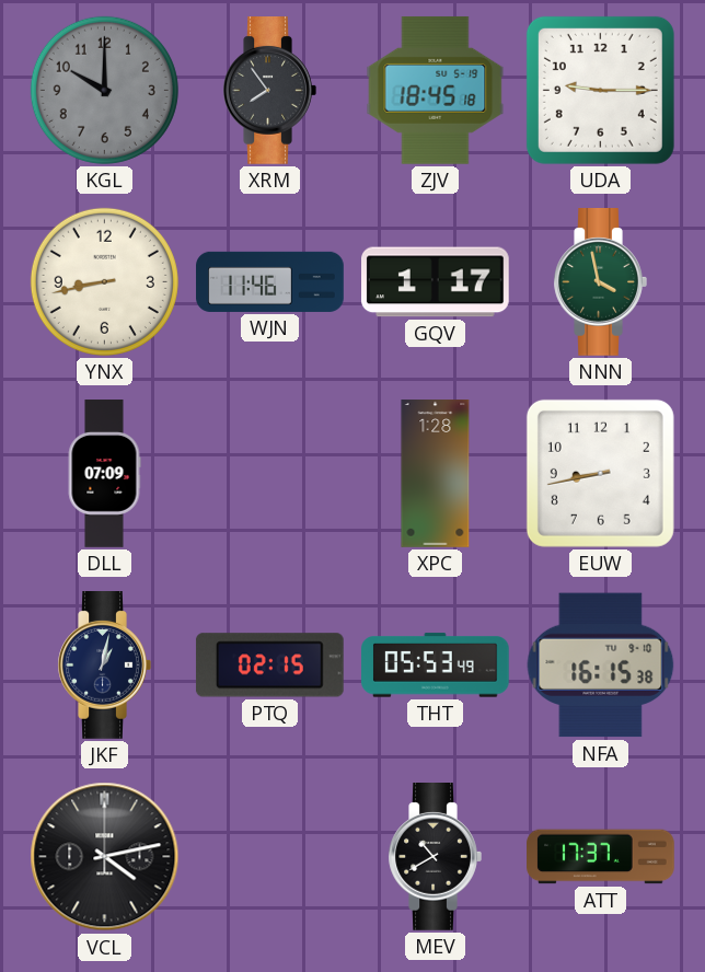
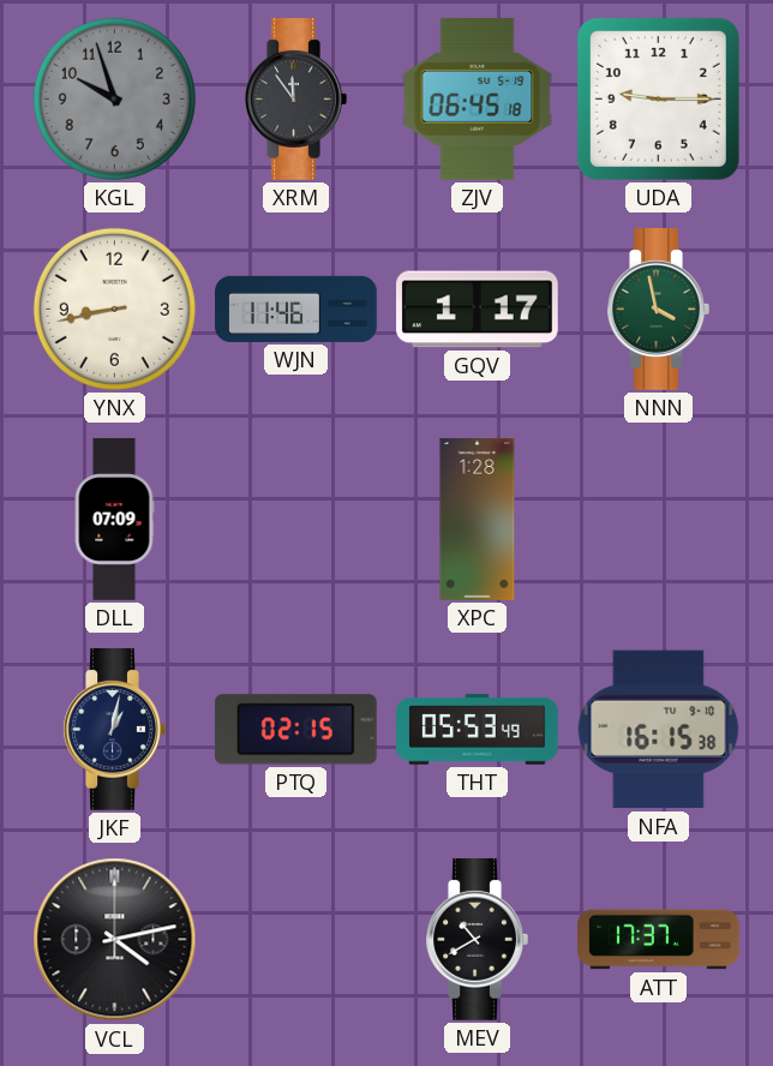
KGL: 10:00 -> 9:57 (114, 98)
XRM: 7:54 -> 11:54 (295, 100)
ZJV: 18:45 -> 06:45 (478, 98)
EUW: 8:43 -> none (600, 473)
